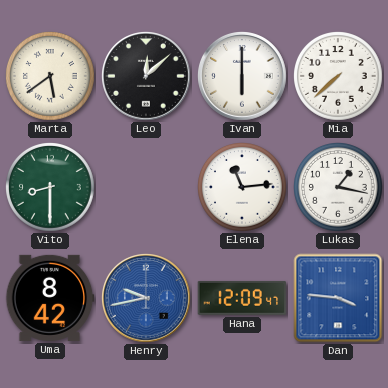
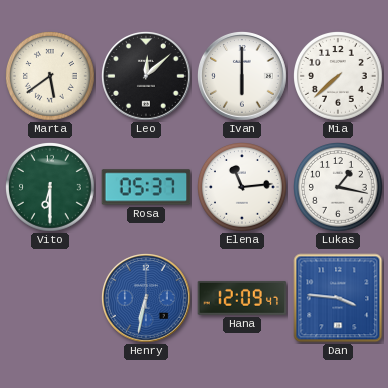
Vito: 8:30 -> 6:30 (51, 188)
Rosa: none -> 05:37 (146, 187)
Uma: 8:42 -> none (50, 298)
Henry: 9:43 -> 6:32 (147, 299)
